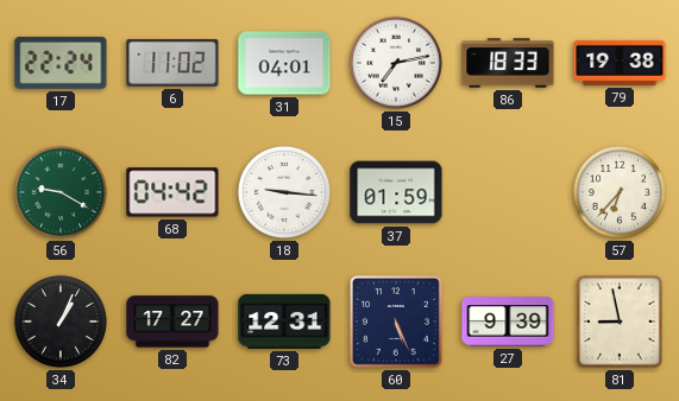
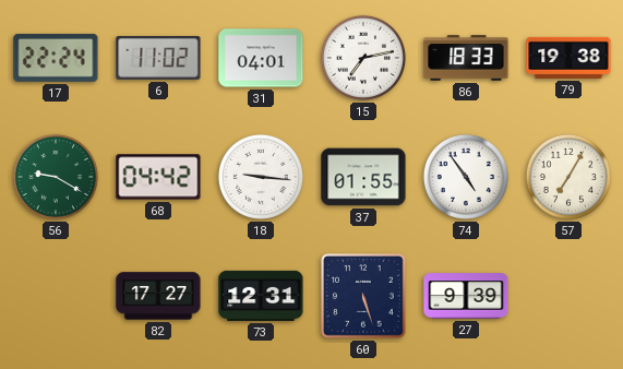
37: 01:59 -> 01:55 (363, 177)
74: none -> 4:54 (466, 177)
57: 6:37 -> 7:05 (568, 177)
34: 1:04 -> none (61, 322)
60: 5:26 -> 5:27 (364, 297)
81: 8:58 -> none (620, 322)
